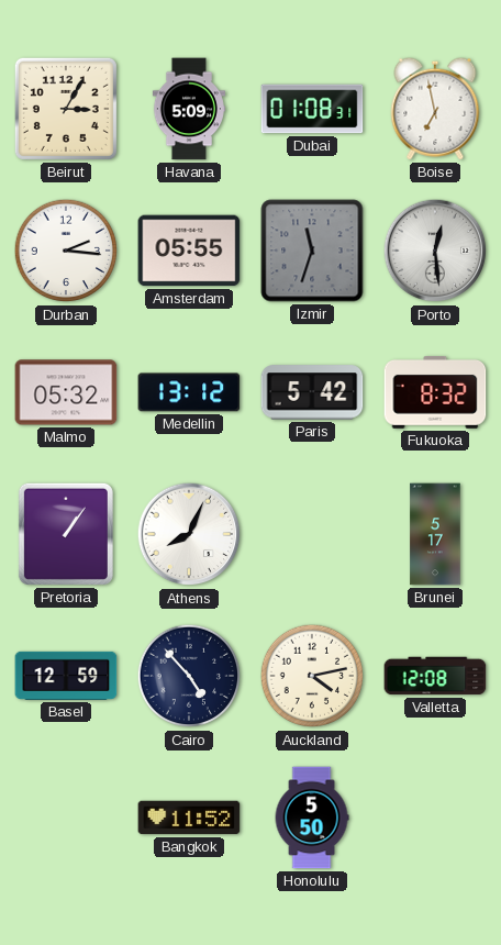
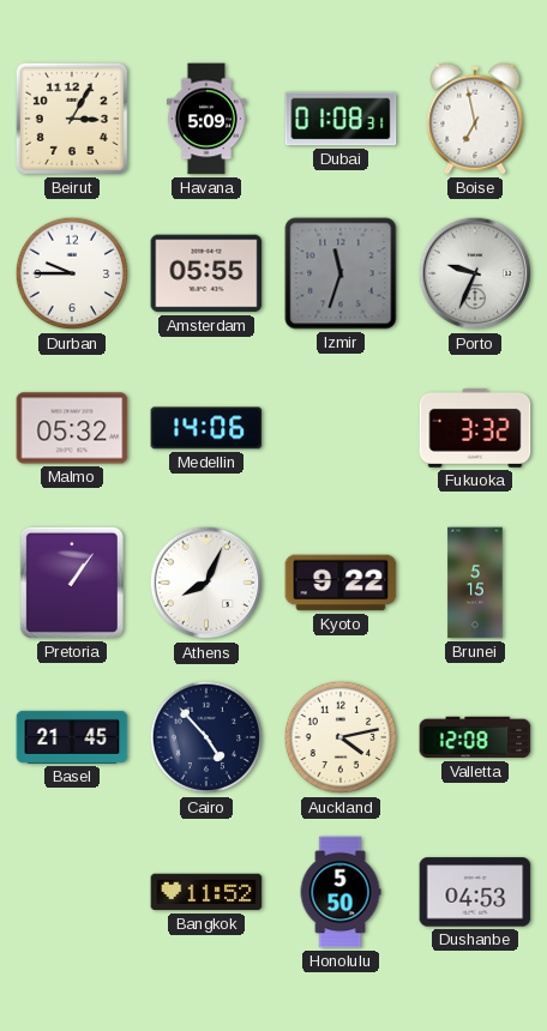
Durban: 2:16 -> 9:45 (72, 273)
Porto: 12:29 -> 9:34 (475, 273)
Medellin: 13:12 -> 14:06 (206, 428)
Paris: 5:42 -> none (312, 392)
Fukuoka: 8:32 -> 3:32 (475, 428)
Kyoto: none -> 9:22 (341, 583)
Brunei: 5:17 -> 5:15 (475, 583)
Basel: 12:59 -> 21:45 (72, 737)
Dushanbe: none -> 04:53 (475, 892)
